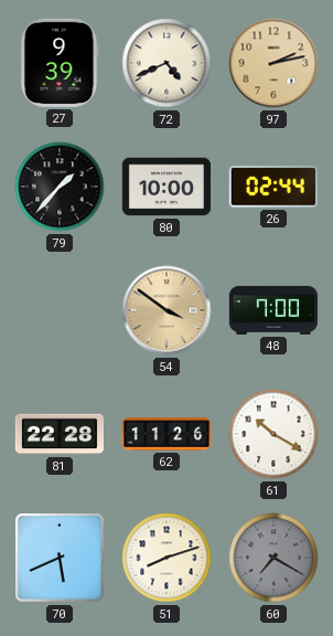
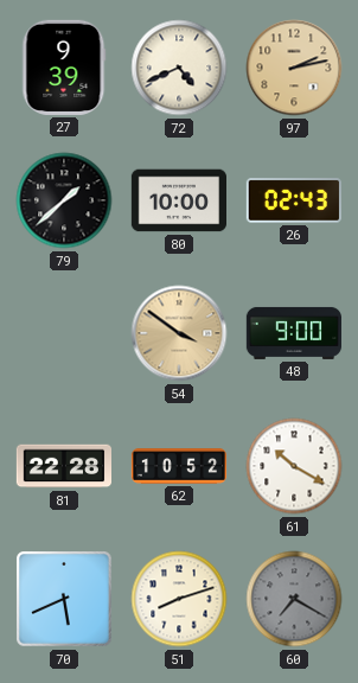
79: 1:37 -> 1:38 (64, 200)
26: 02:44 -> 02:43 (294, 200)
48: 7:00 -> 9:00 (293, 333)
62: 11:26 -> 10:52 (178, 466)
